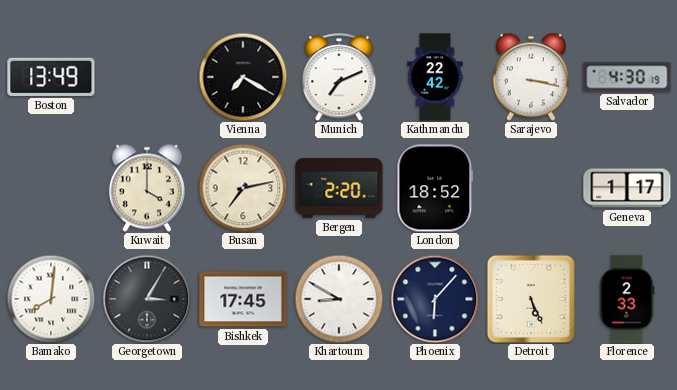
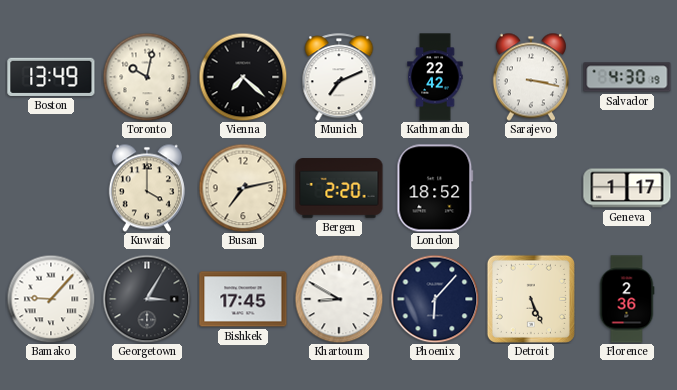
Toronto: none -> 10:02 (147, 77)
Vienna: 7:20 -> 7:22 (243, 77)
Bamako: 8:01 -> 9:07 (51, 299)
Florence: 2:33 -> 2:36 (627, 299)
